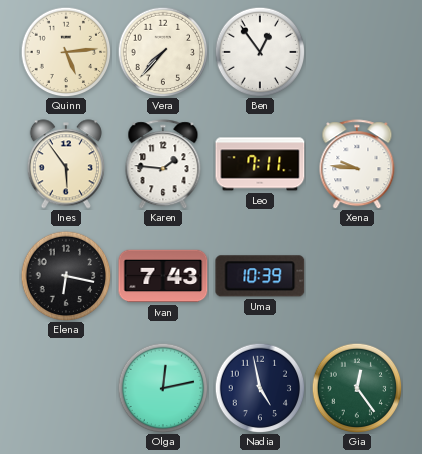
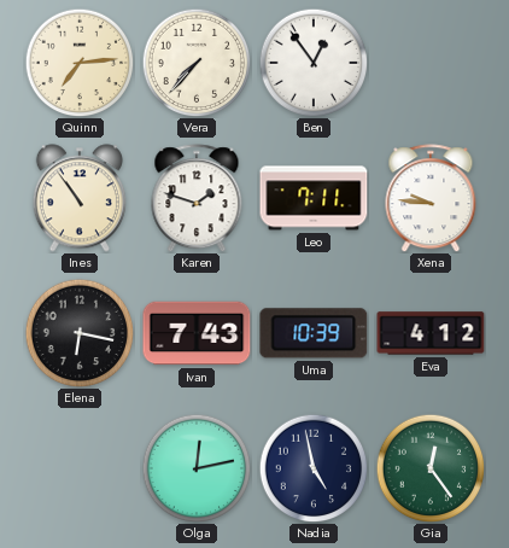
Quinn: 5:14 -> 7:14 (80, 63)
Ines: 5:54 -> 10:54 (80, 198)
Karen: 1:46 -> 1:48 (197, 198)
Eva: none -> 4:12 (431, 333)
